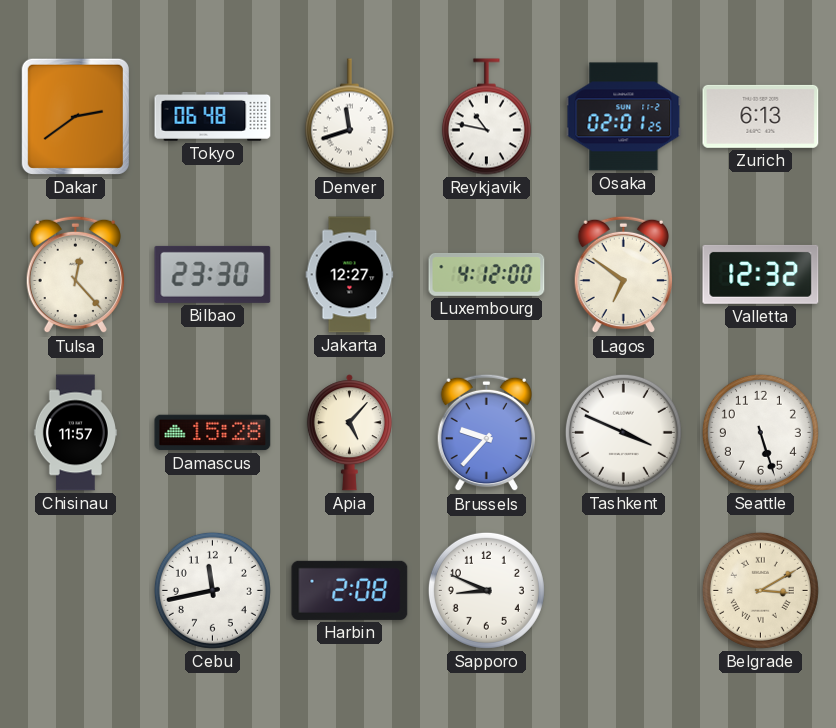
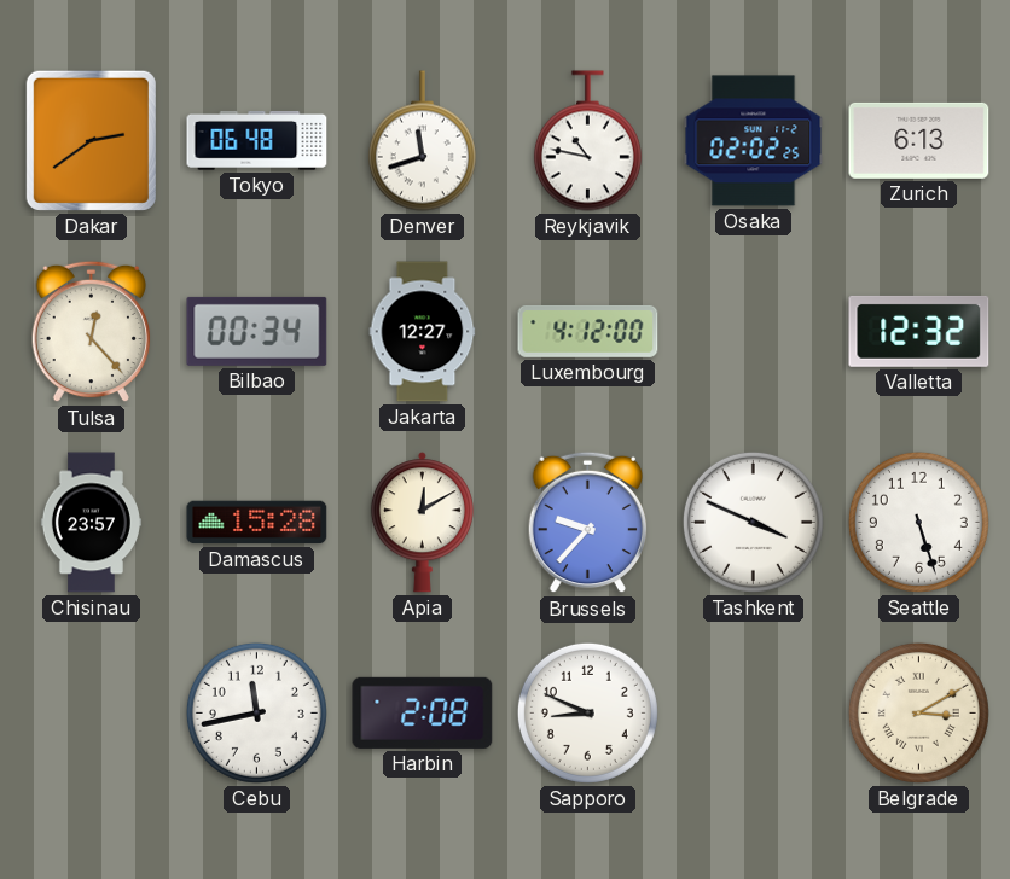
Osaka: 02:01 -> 02:02 (754, 141)
Bilbao: 23:30 -> 00:34 (257, 331)
Lagos: 6:51 -> none (623, 275)
Chisinau: 11:57 -> 23:57 (91, 523)
Apia: 5:07 -> 12:10 (422, 523)
